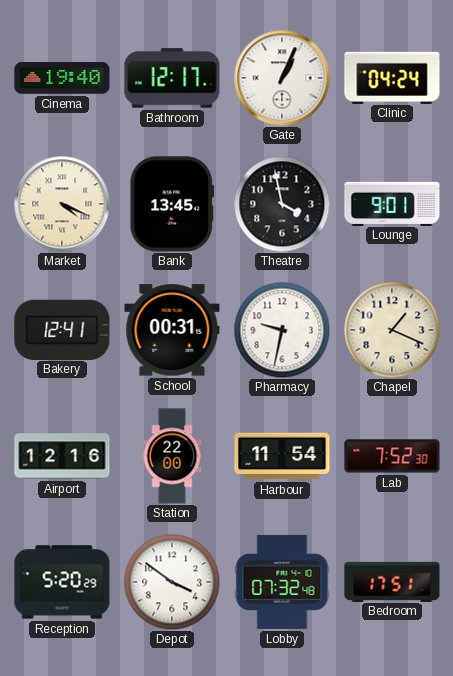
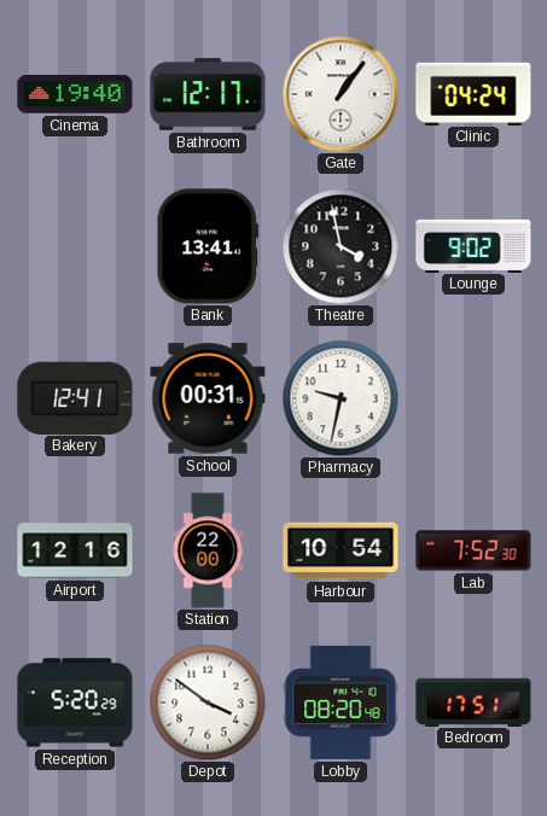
Gate: 1:04 -> 1:06 (341, 94)
Market: 4:19 -> none (62, 204)
Bank: 13:45 -> 13:41 (206, 246)
Lounge: 9:01 -> 9:02 (473, 245)
Chapel: 1:19 -> none (392, 330)
Harbour: 11:54 -> 10:54 (341, 550)
Lobby: 07:32 -> 08:20 (341, 703)
